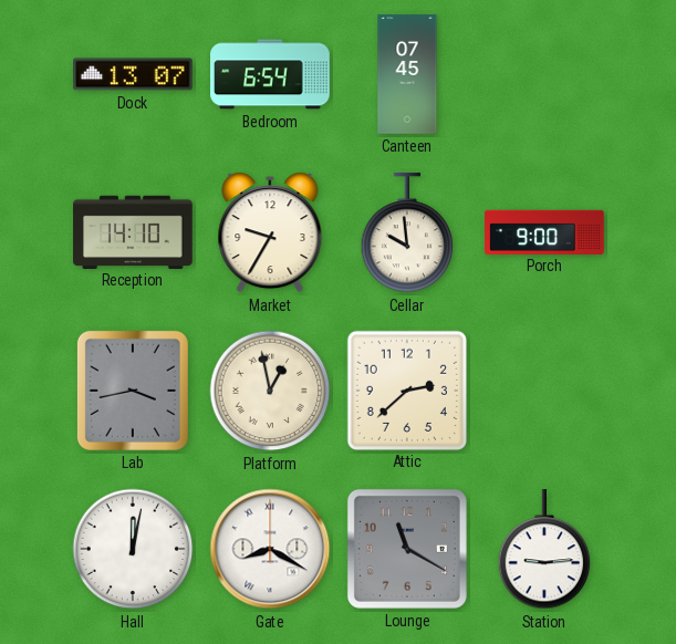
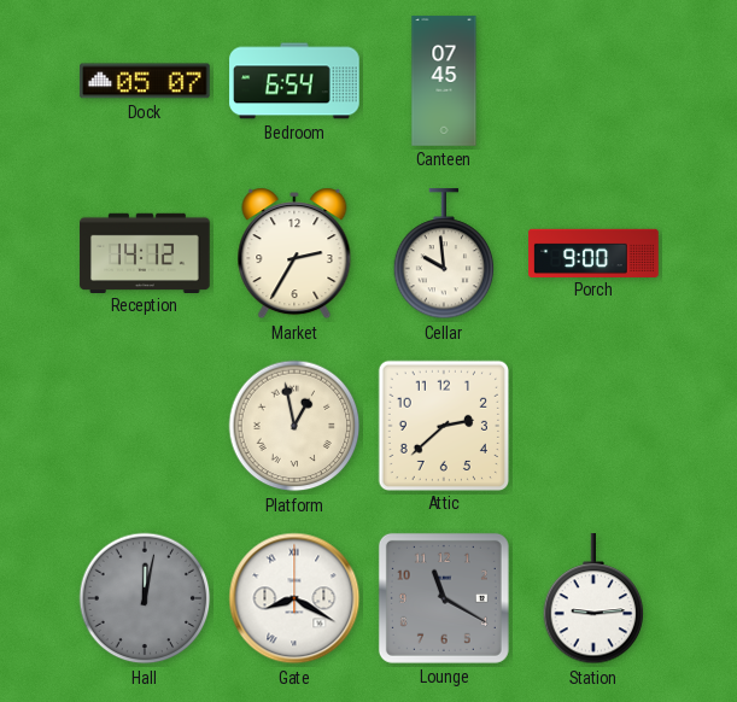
Dock: 13:07 -> 05:07 (145, 81)
Reception: 14:10 -> 14:12 (145, 252)
Market: 9:35 -> 2:35 (294, 253)
Lab: 3:43 -> none (133, 391)
Hall dial: white -> grey (145, 598)
